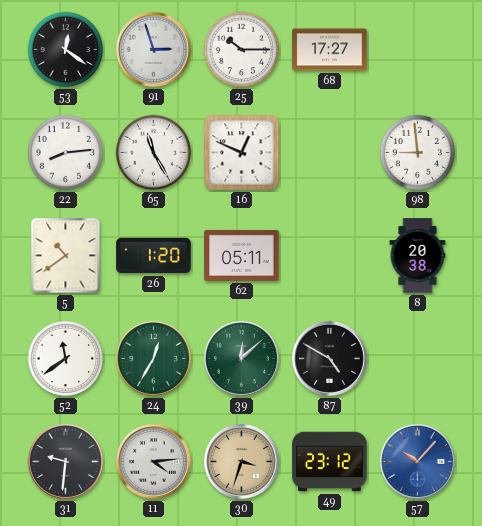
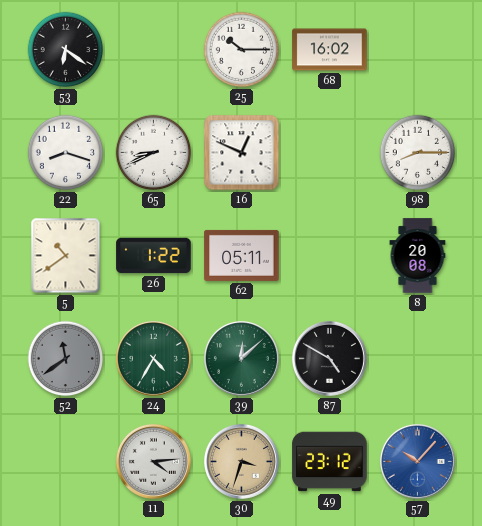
53: 12:21 -> 6:21 (66, 50)
91: 2:57 -> none (153, 49)
68: 17:27 -> 16:02 (330, 50)
22: 8:14 -> 8:18 (66, 153)
65: 11:25 -> 8:41 (154, 153)
98: 8:59 -> 8:15 (418, 153)
26: 1:20 -> 1:22 (154, 256)
8: 20:38 -> 20:08 (418, 256)
52 dial: white -> grey (66, 359)
24: 12:35 -> 4:35 (153, 358)
31: 9:31 -> none (65, 461)
